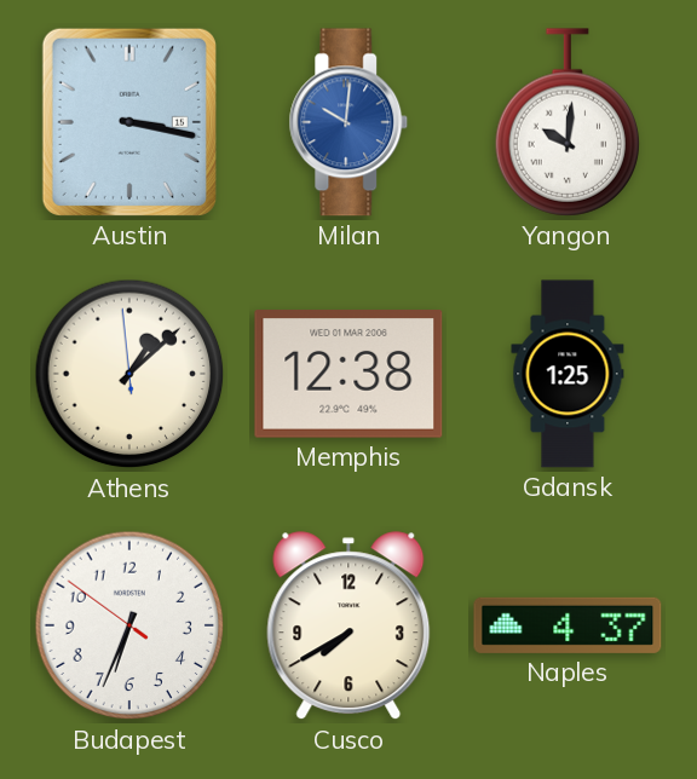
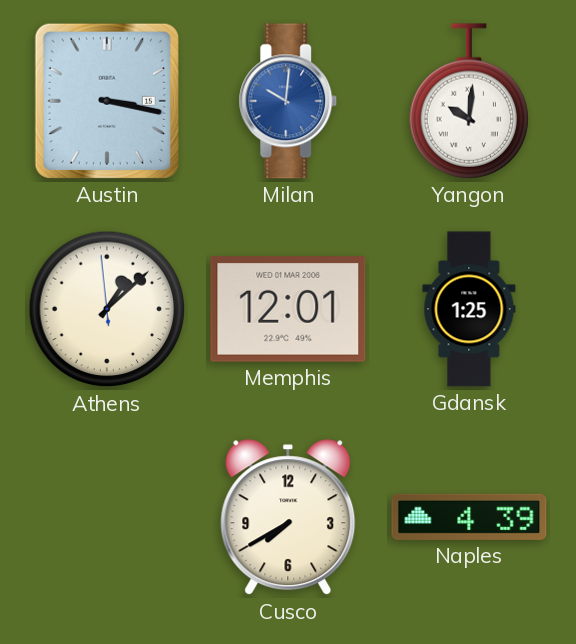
Memphis: 12:38 -> 12:01 (288, 309)
Budapest: 6:33 -> none (129, 625)
Naples: 4:37 -> 4:39 (469, 517)
